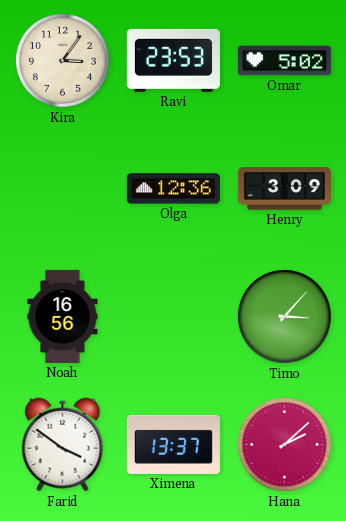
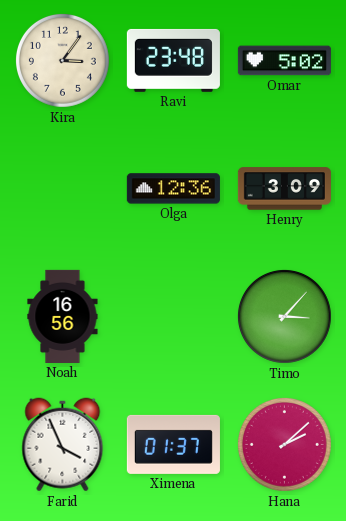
Ravi: 23:53 -> 23:48 (173, 60)
Farid: 3:51 -> 3:56 (63, 445)
Ximena: 13:37 -> 01:37 (173, 444)
